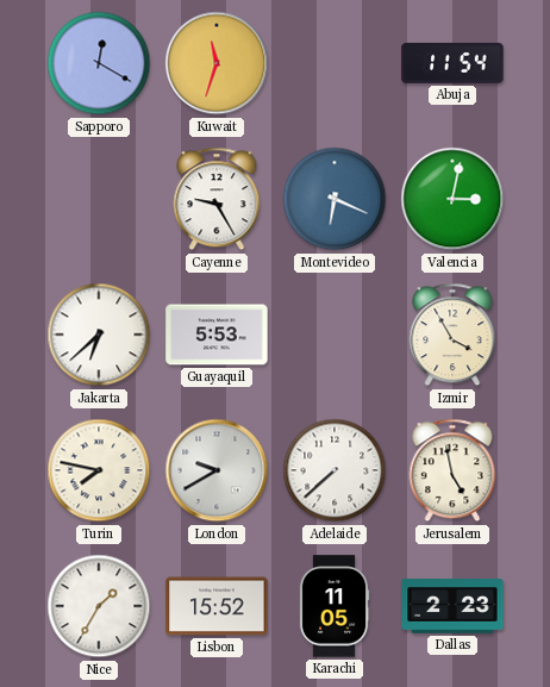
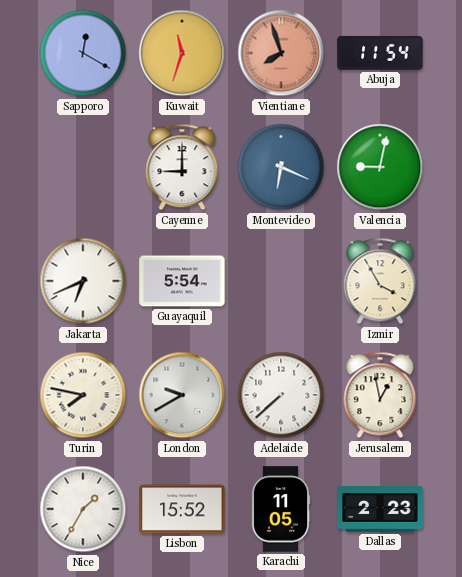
Vientiane: none -> 7:57 (281, 53)
Cayenne: 9:25 -> 9:00 (182, 167)
Valencia: 3:02 -> 9:02 (380, 167)
Jakarta: 6:38 -> 6:41 (83, 281)
Guayaquil: 5:53 -> 5:54 (182, 281)
Jerusalem: 4:58 -> 12:58 (380, 395)
